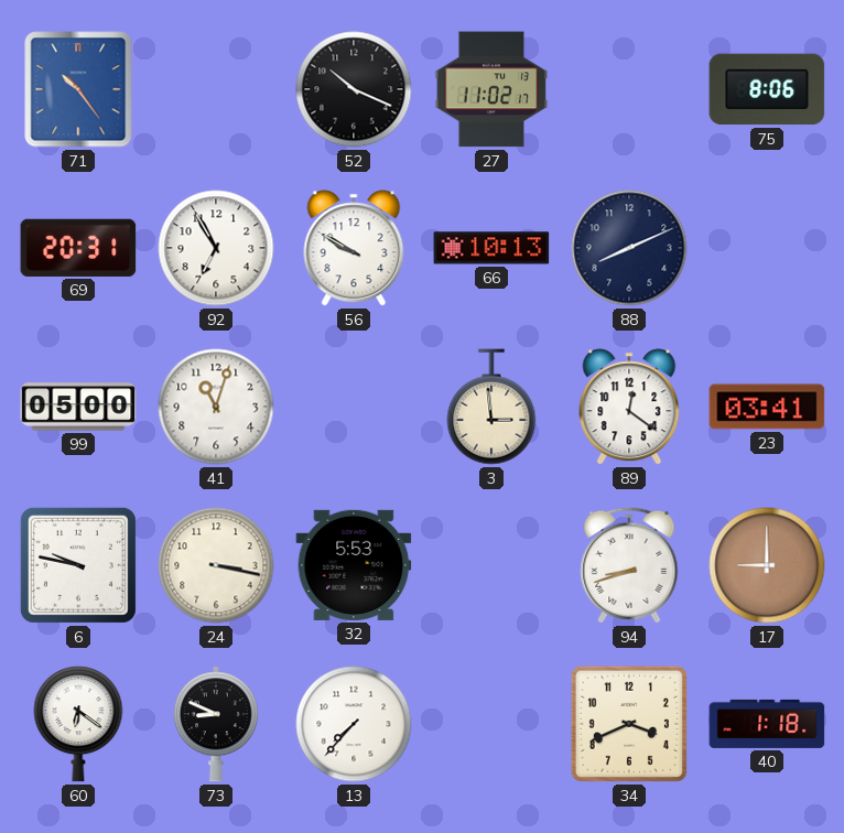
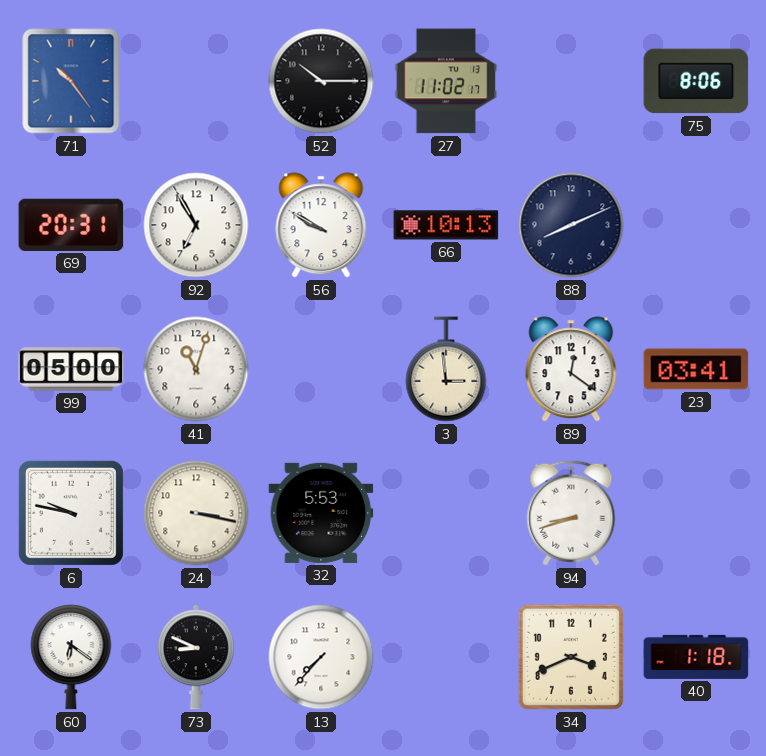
52: 10:19 -> 10:15 (321, 81)
17: 9:00 -> none (767, 565)
